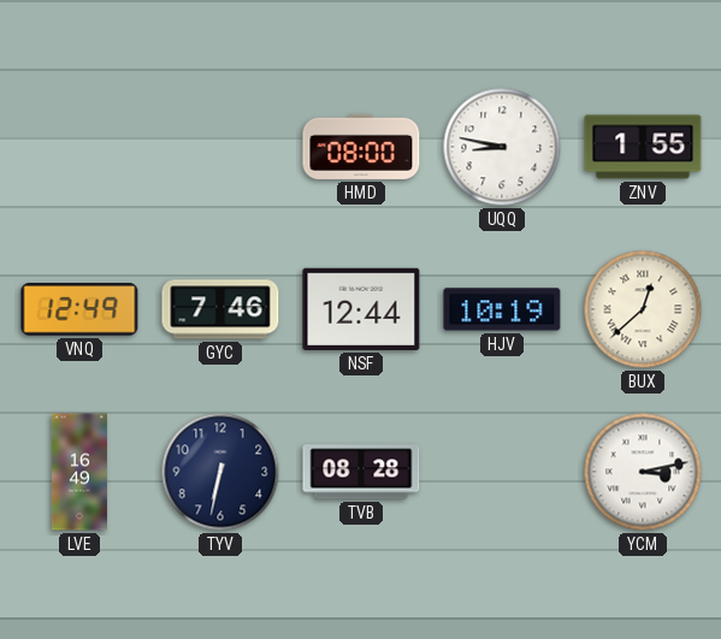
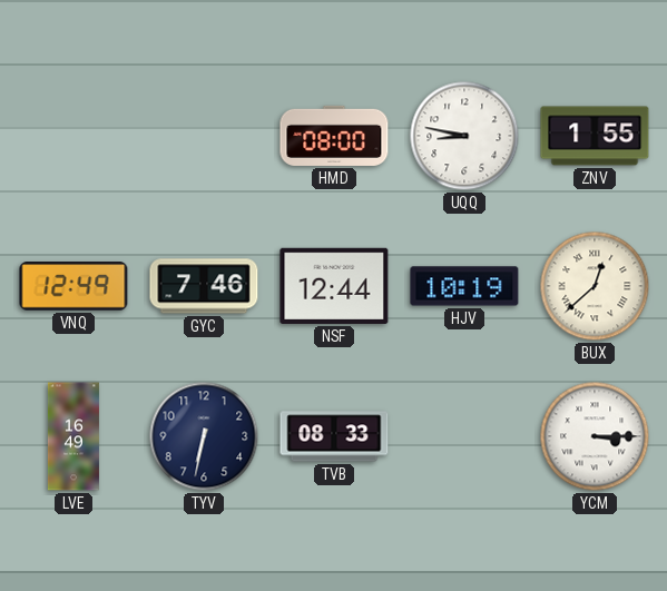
TVB: 08:28 -> 08:33 (334, 436)
YCM: 3:13 -> 3:15 (595, 436)
